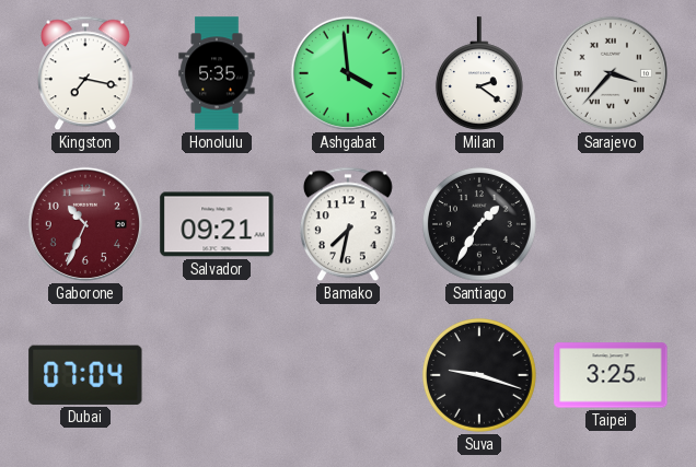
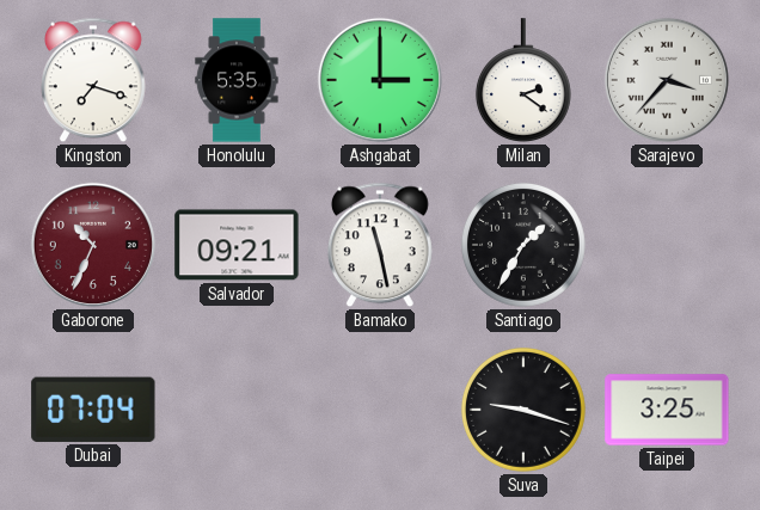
Kingston: 7:17 -> 7:18 (93, 80)
Ashgabat: 3:59 -> 3:00 (380, 80)
Bamako: 7:32 -> 11:28 (380, 245)
